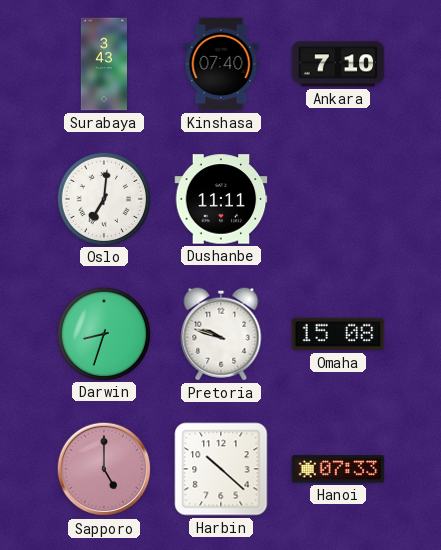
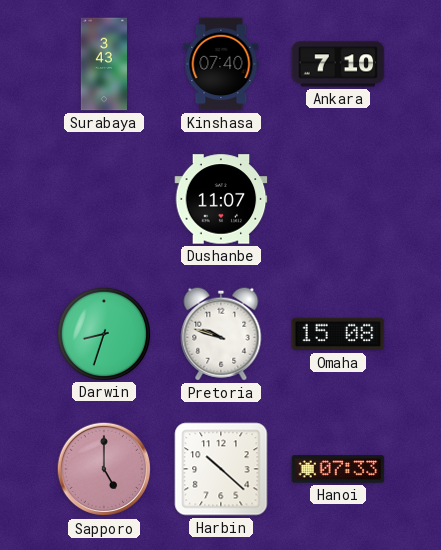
Oslo: 7:01 -> none (103, 198)
Dushanbe: 11:11 -> 11:07 (221, 199)
